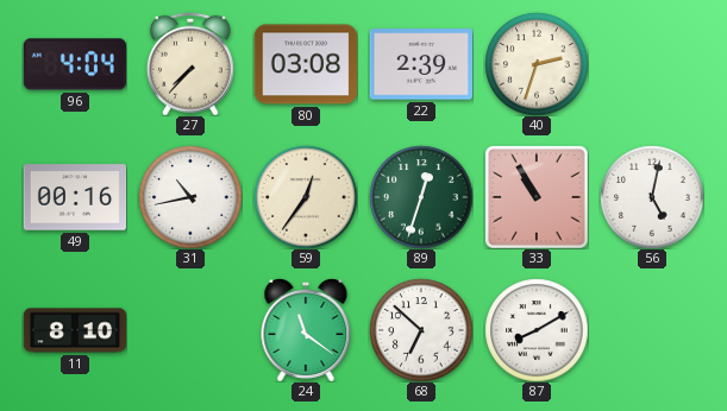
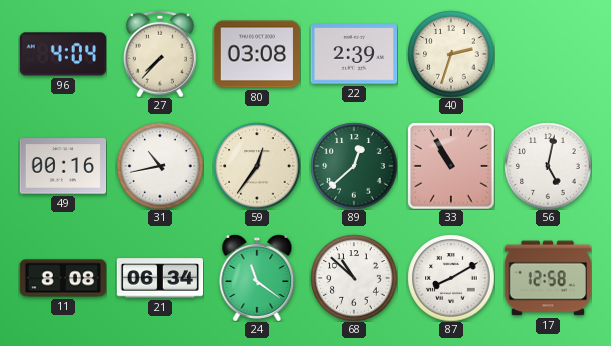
89: 12:33 -> 12:38 (354, 166)
11: 8:10 -> 8:08 (63, 278)
21: none -> 06:34 (160, 278)
68: 6:52 -> 10:52 (354, 278)
17: none -> 12:58 (548, 278)
